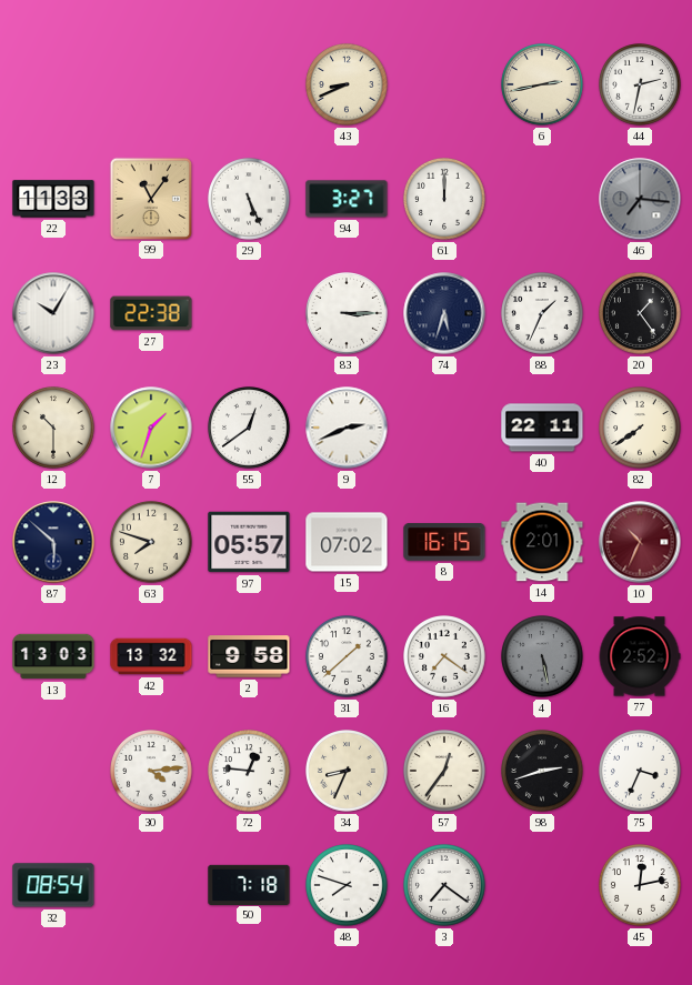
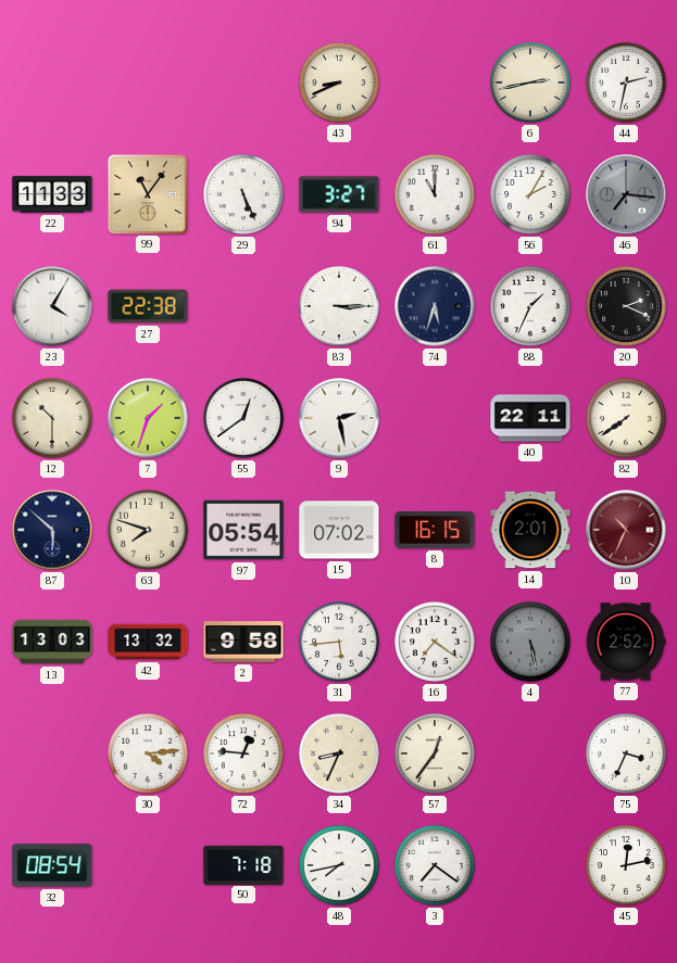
61: 12:00 -> 11:00 (436, 195)
56: none -> 2:05 (531, 195)
23: 10:05 -> 4:05 (52, 306)
20: 1:24 -> 2:19 (627, 307)
9: 2:41 -> 2:28 (339, 418)
97: 05:57 -> 05:54 (243, 530)
31: 1:38 -> 5:44 (340, 643)
98: 2:42 -> none (543, 772)
48: 7:48 -> 7:43 (340, 866)
